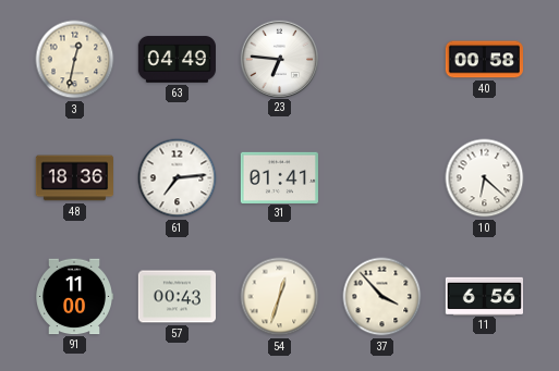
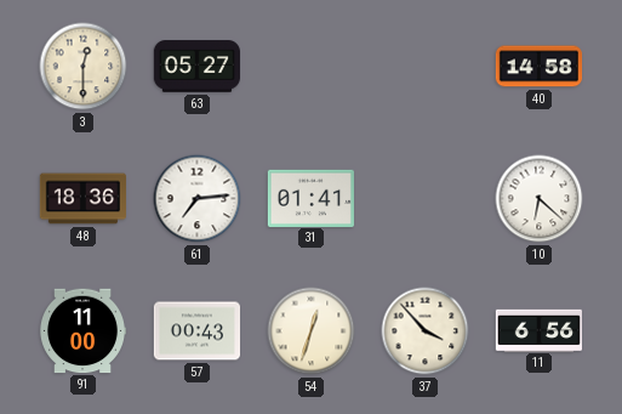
3: 12:32 -> 12:30 (84, 67)
63: 04:49 -> 05:27 (196, 67)
23: 6:46 -> none (279, 59)
40: 00:58 -> 14:58 (538, 67)
